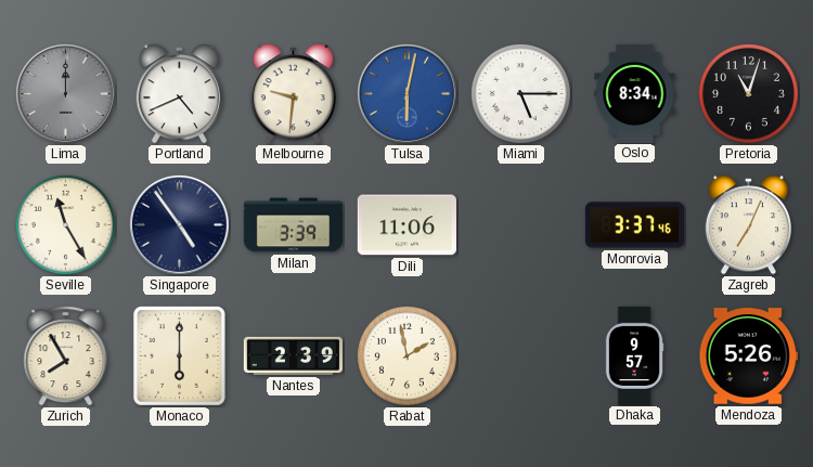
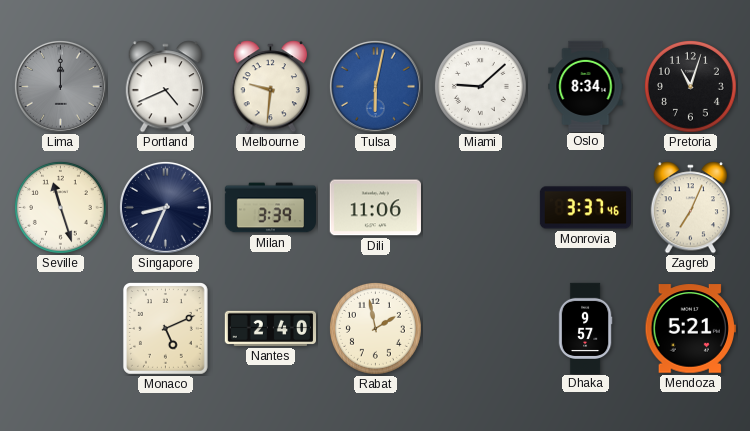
Miami: 5:15 -> 9:08 (480, 86)
Seville: 11:25 -> 11:27 (60, 207)
Singapore: 4:54 -> 8:34 (165, 207)
Zurich: 7:55 -> none (66, 356)
Monaco: 6:00 -> 5:11 (166, 329)
Nantes: 2:39 -> 2:40 (270, 328)
Mendoza: 5:26 -> 5:21 (690, 329)
